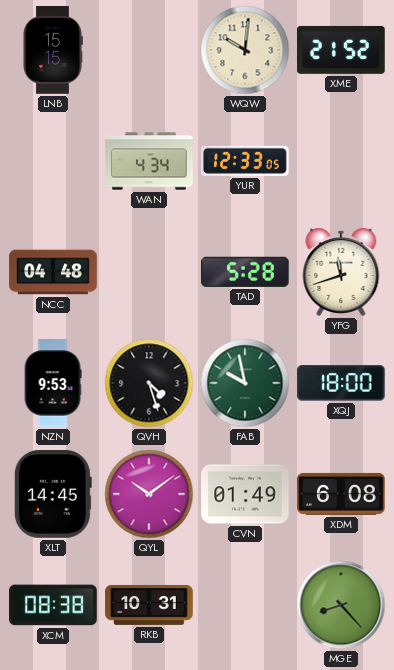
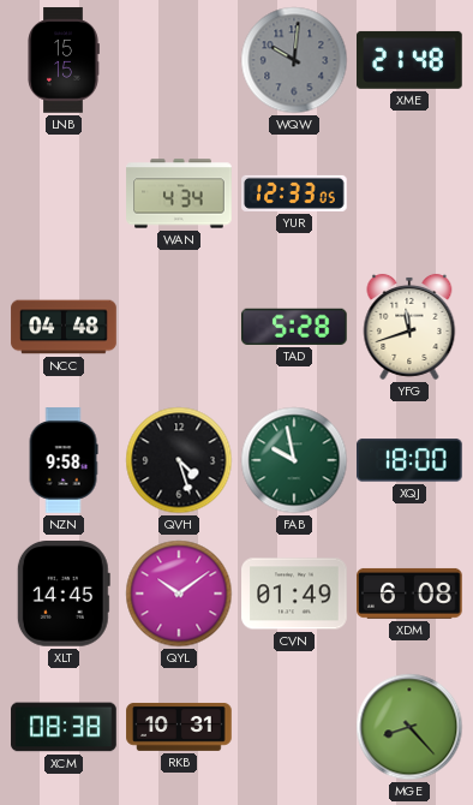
WQW dial: cream -> grey (294, 60)
XME: 21:52 -> 21:48 (409, 60)
NZN: 9:53 -> 9:58 (64, 460)
